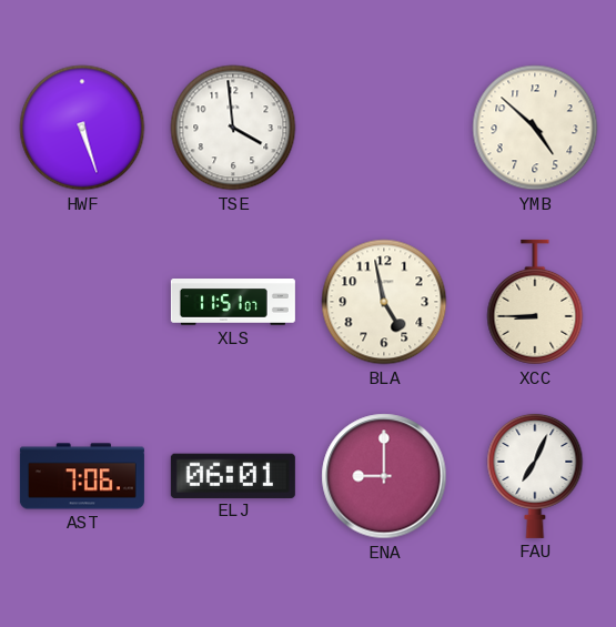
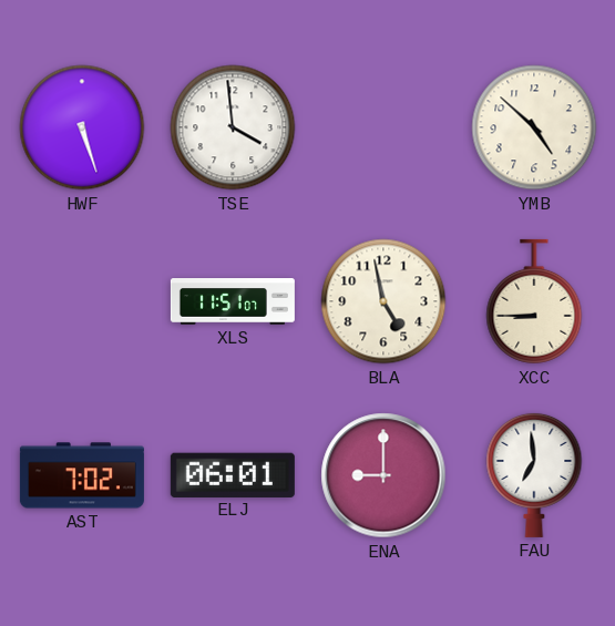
AST: 7:06 -> 7:02 (82, 475)
FAU: 7:04 -> 6:59 (534, 474)
